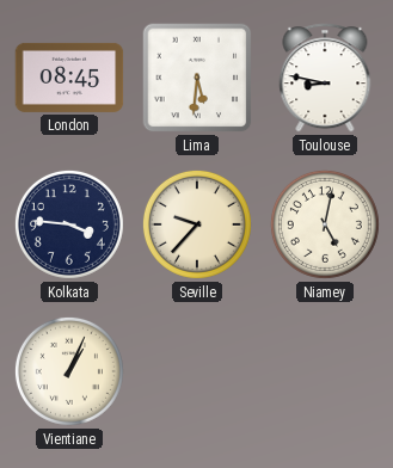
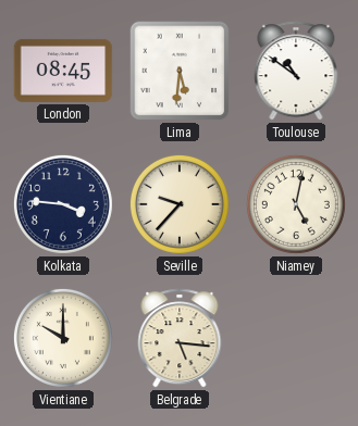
Toulouse: 8:47 -> 10:51 (296, 71)
Vientiane: 1:04 -> 10:00 (63, 338)
Belgrade: none -> 5:16 (180, 338)
